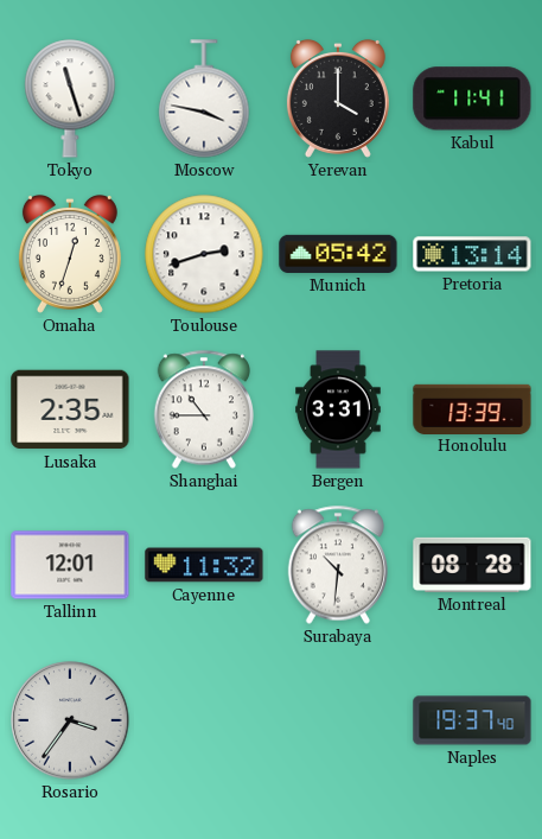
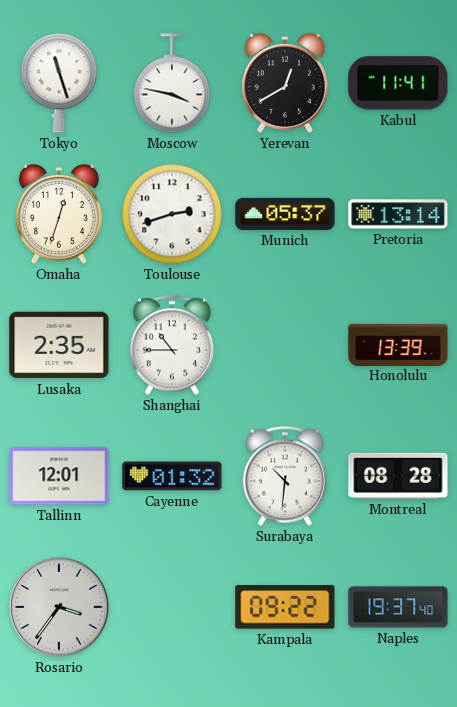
Yerevan: 4:00 -> 12:40 (285, 83)
Munich: 05:42 -> 05:37 (285, 214)
Bergen: 3:31 -> none (338, 409)
Cayenne: 11:32 -> 01:32 (172, 476)
Kampala: none -> 09:22 (285, 607)
